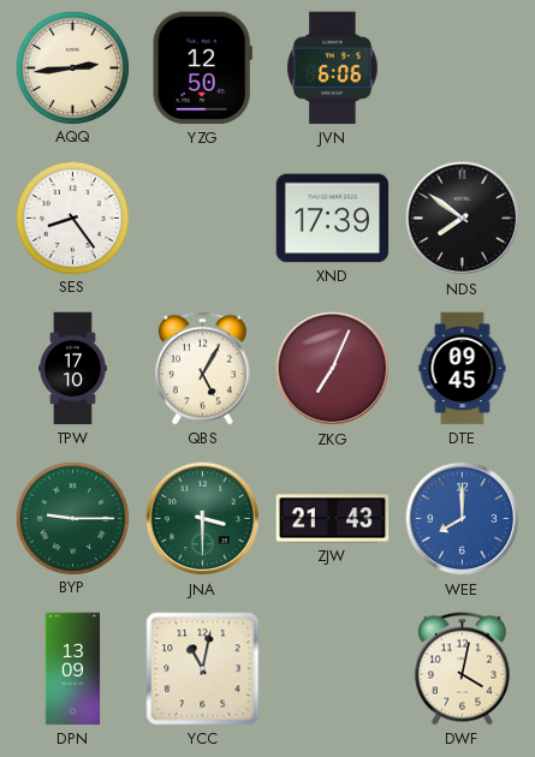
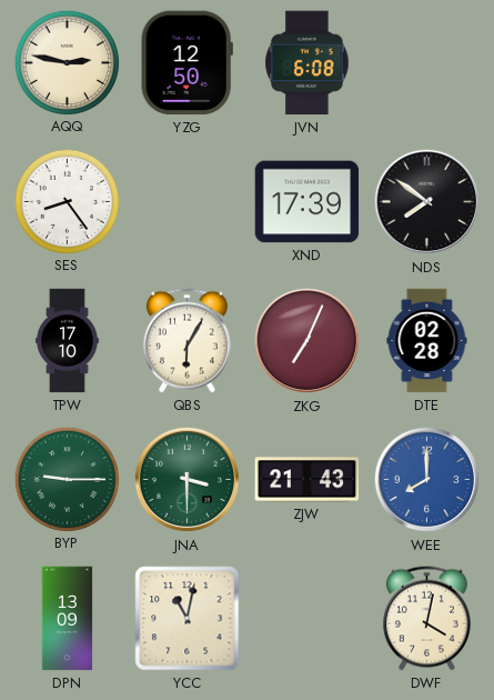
AQQ: 2:44 -> 2:47 (67, 62)
JVN: 6:06 -> 6:08 (308, 63)
QBS: 5:05 -> 6:05 (186, 341)
DTE: 09:45 -> 02:28 (427, 341)
